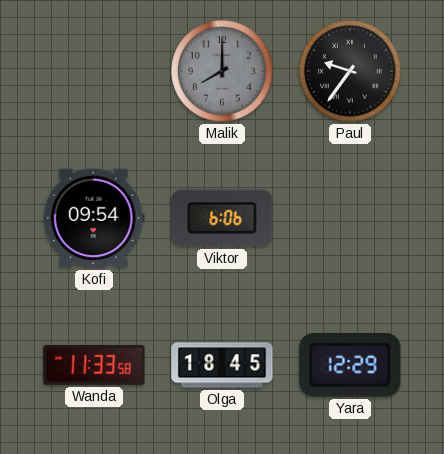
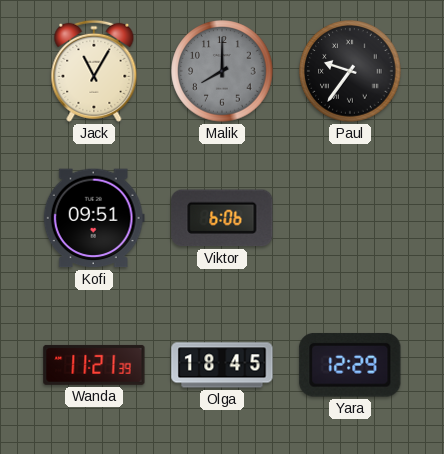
Jack: none -> 11:05 (94, 71)
Kofi: 09:54 -> 09:51 (94, 218)
Wanda: 11:33 -> 11:21 (94, 365)
